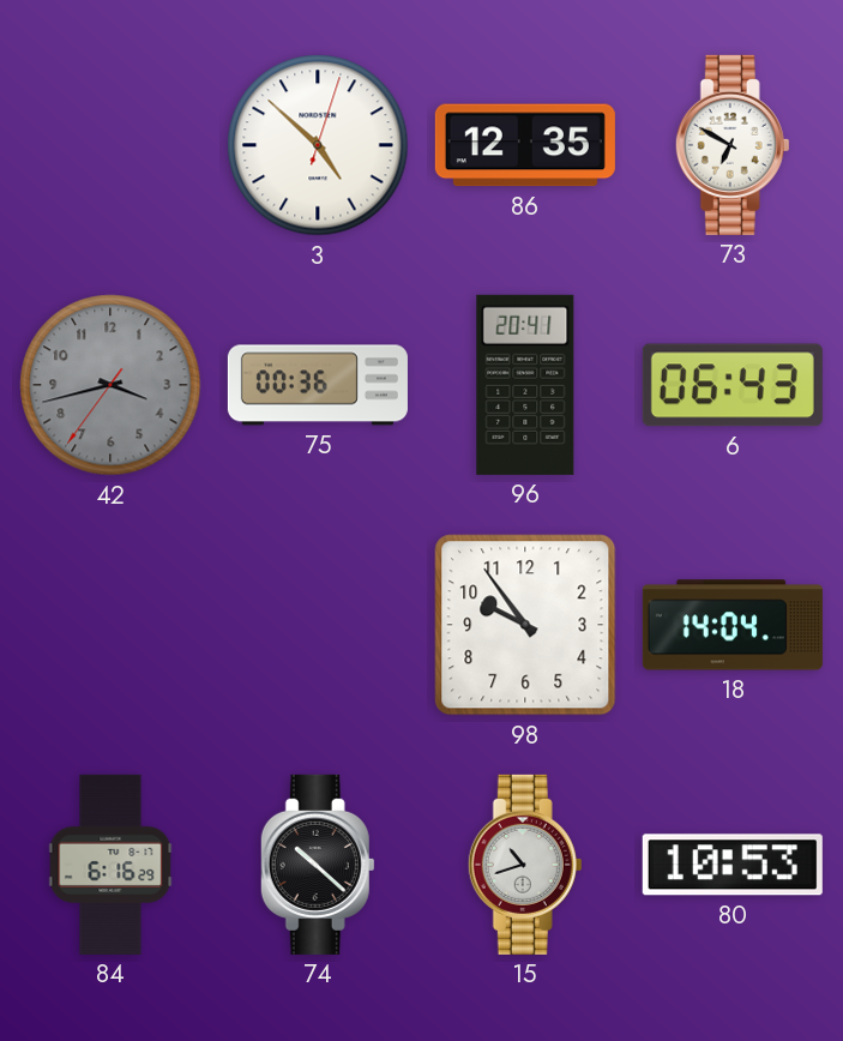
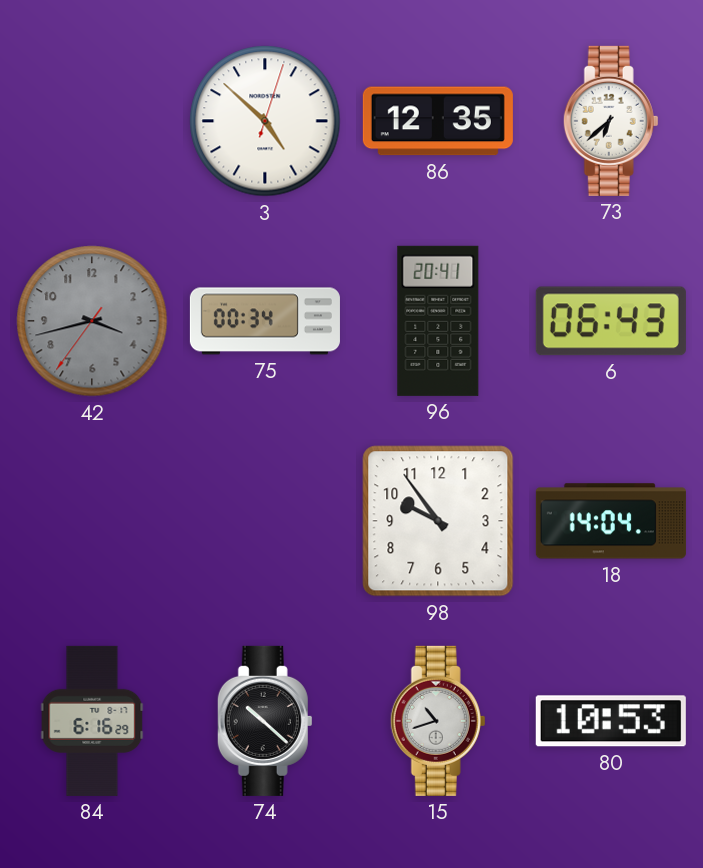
73: 6:50 -> 6:38 (611, 121)
75: 00:36 -> 00:34 (265, 321)
